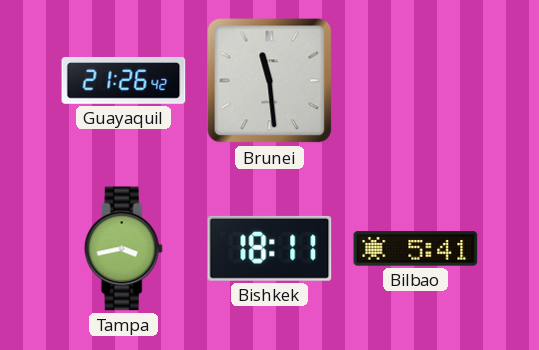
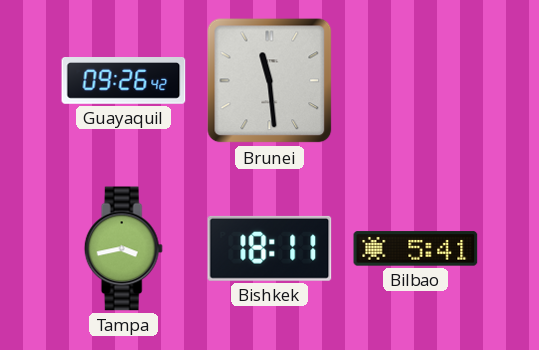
Guayaquil: 21:26 -> 09:26 (124, 81)
